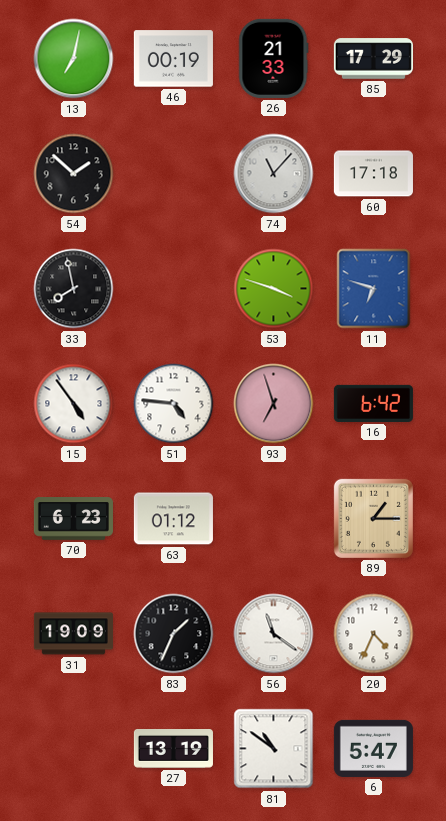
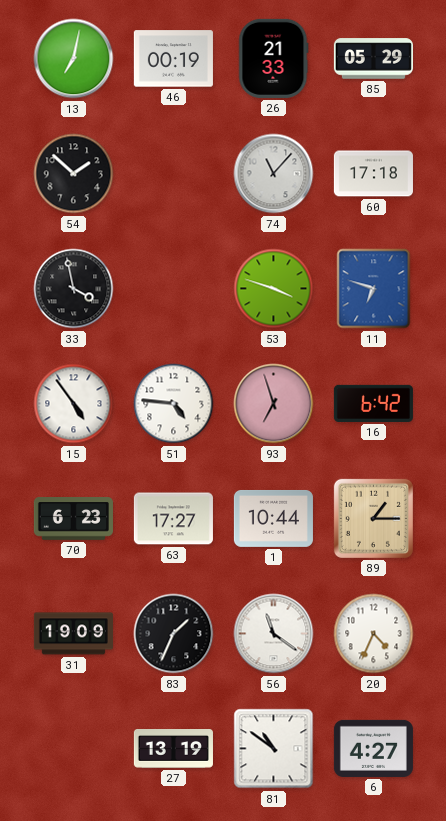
85: 17:29 -> 05:29 (373, 59)
33: 7:58 -> 3:58 (74, 289)
63: 01:12 -> 17:27 (173, 519)
1: none -> 10:44 (273, 518)
6: 5:47 -> 4:27 (373, 748)
